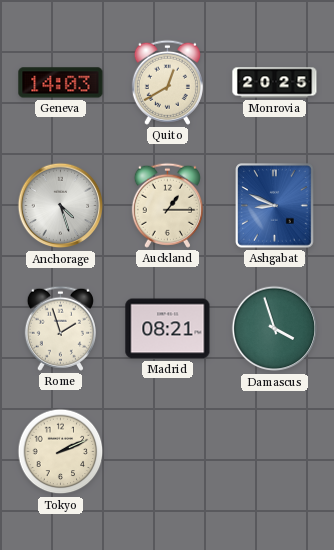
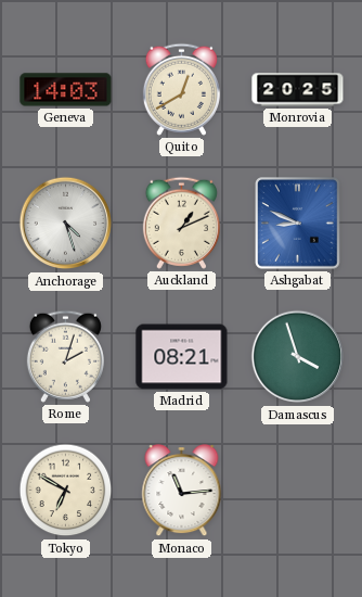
Auckland: 1:15 -> 1:11 (181, 223)
Rome: 1:57 -> 2:03 (65, 356)
Tokyo: 2:11 -> 6:50 (66, 491)
Monaco: none -> 11:14 (182, 491)
